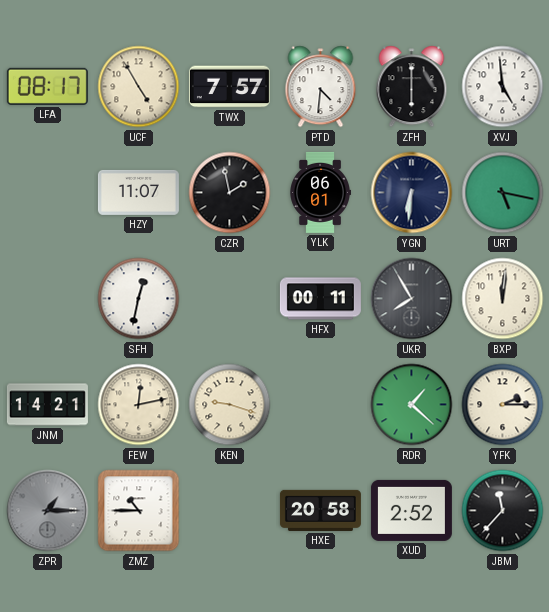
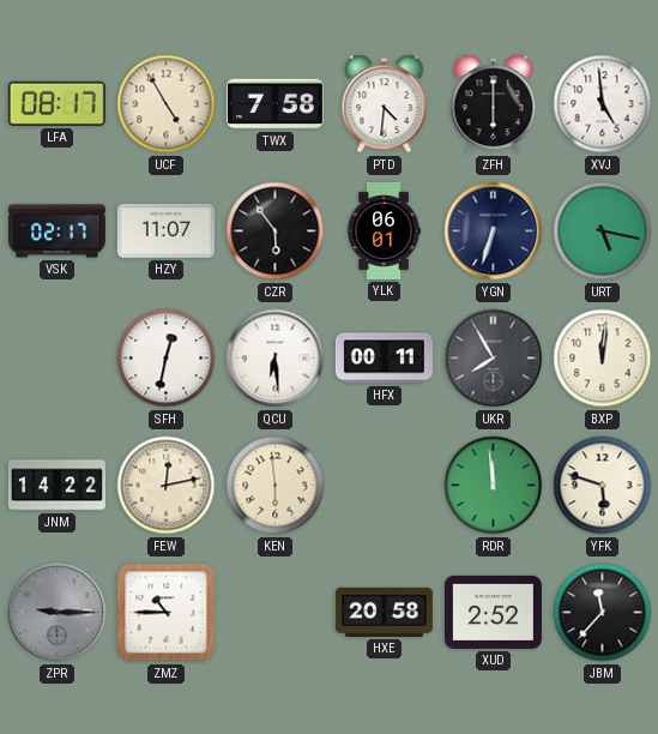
TWX: 7:57 -> 7:58 (274, 104)
VSK: none -> 02:17 (56, 231)
CZR: 1:58 -> 5:54 (276, 231)
YGN: 6:31 -> 6:33 (494, 231)
QCU: none -> 6:29 (276, 359)
JNM: 14:21 -> 14:22 (56, 486)
KEN: 9:18 -> 5:59 (276, 486)
RDR: 1:22 -> 11:59 (494, 486)
YFK: 2:15 -> 5:48 (603, 486)
ZPR: 1:15 -> 9:15 (58, 613)
